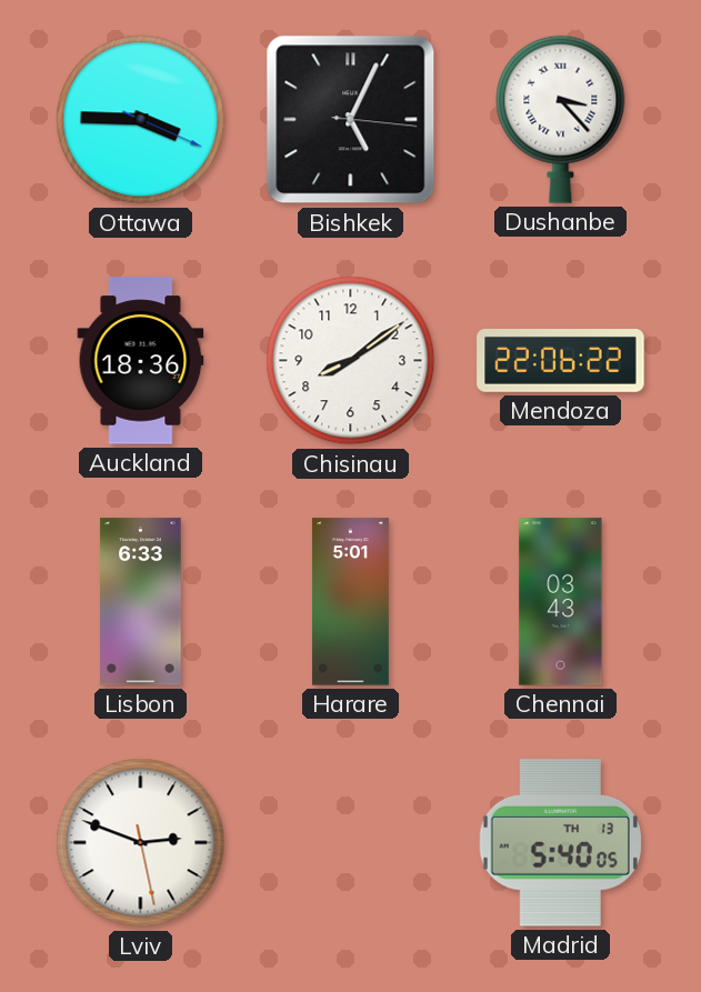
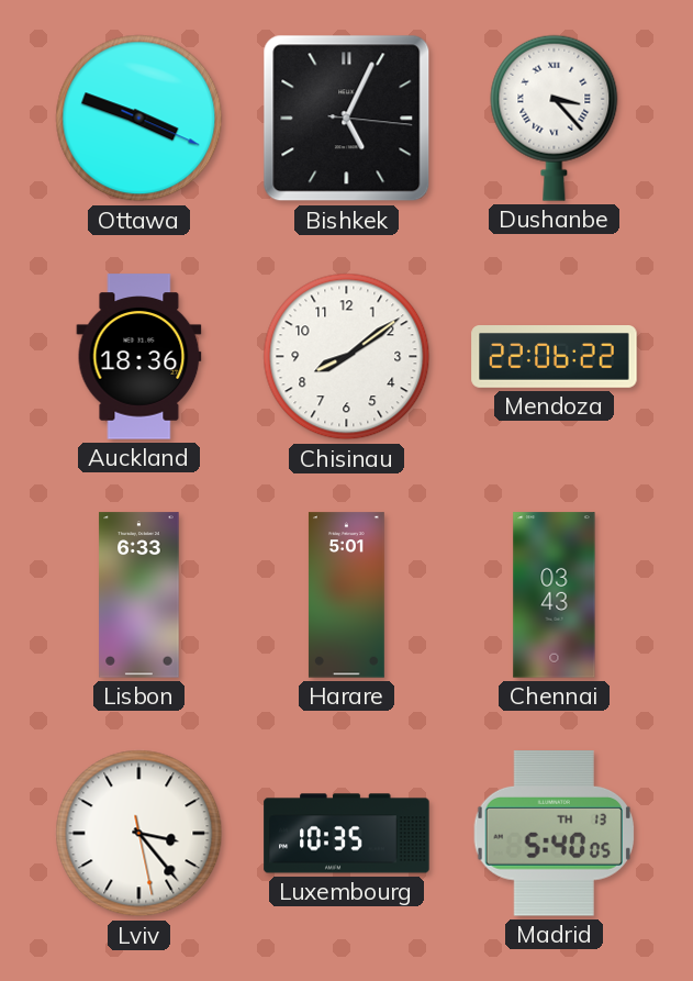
Ottawa: 3:45 -> 3:48 (139, 119)
Lviv: 2:48 -> 3:23 (139, 834)
Luxembourg: none -> 10:35 (347, 834)
